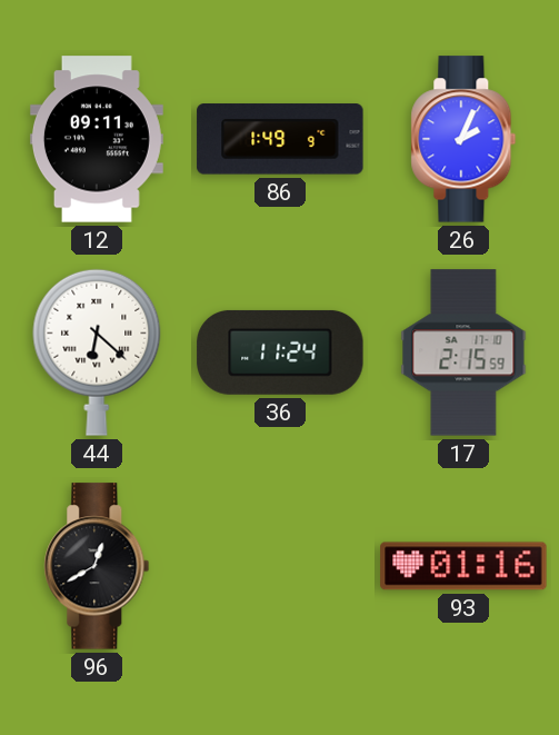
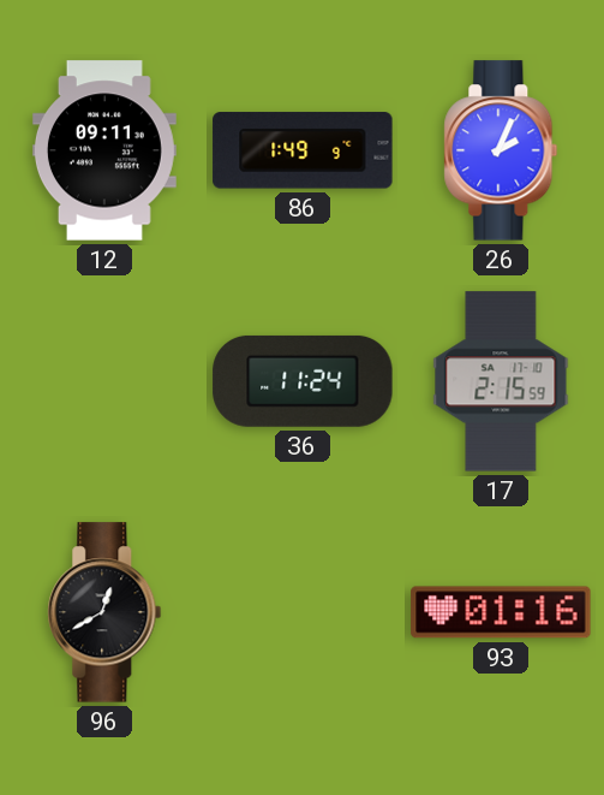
44: 6:22 -> none (97, 352)
